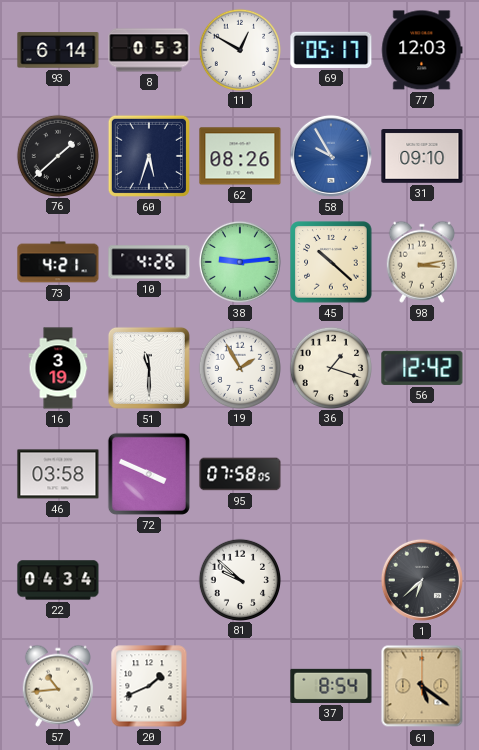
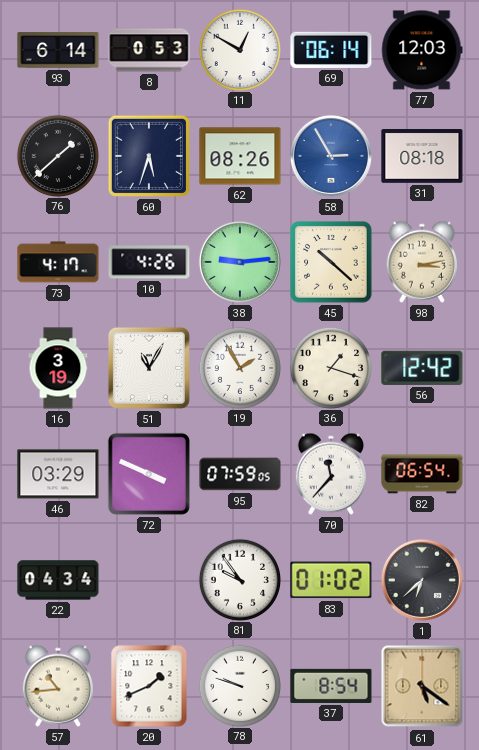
69: 05:17 -> 06:14 (331, 50)
58: 9:55 -> 2:55 (331, 156)
31: 09:10 -> 08:18 (422, 156)
73: 4:21 -> 4:17 (58, 262)
51: 11:30 -> 11:05 (149, 368)
46: 03:58 -> 03:29 (58, 474)
95: 07:58 -> 07:59 (240, 474)
70: none -> 11:37 (331, 474)
82: none -> 06:54 (422, 474)
81: 9:52 -> 9:54 (239, 579)
83: none -> 01:02 (331, 580)
78: none -> 9:48 (239, 685)
